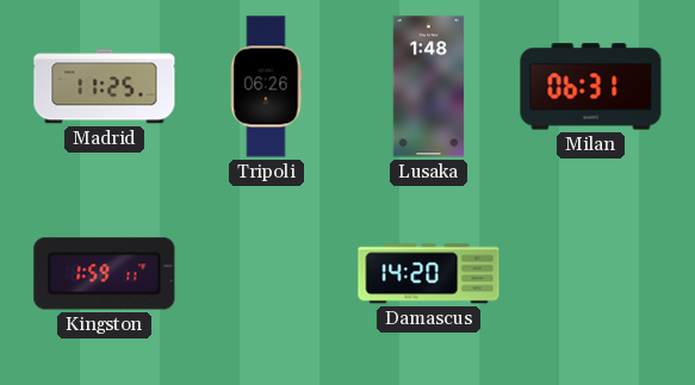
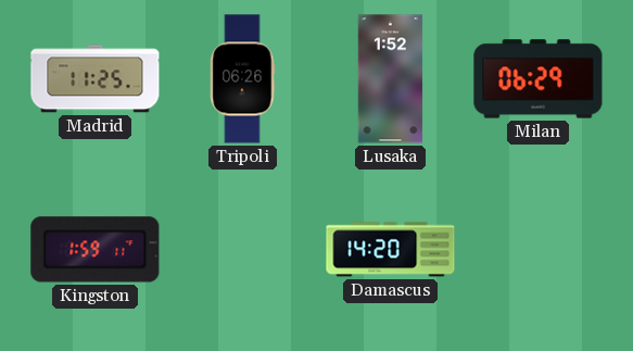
Lusaka: 1:48 -> 1:52 (391, 79)
Milan: 06:31 -> 06:29 (539, 79)
